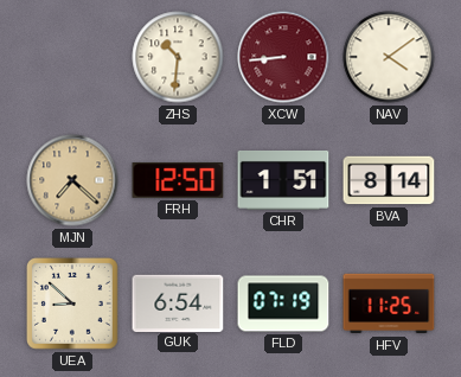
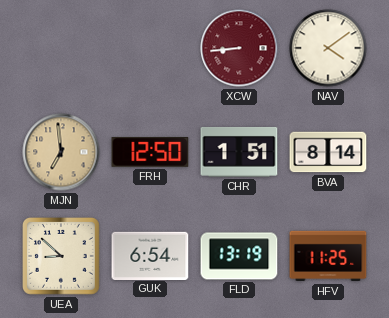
ZHS: 10:31 -> none (178, 57)
MJN: 7:22 -> 6:59 (61, 152)
FLD: 07:19 -> 13:19 (239, 256)
